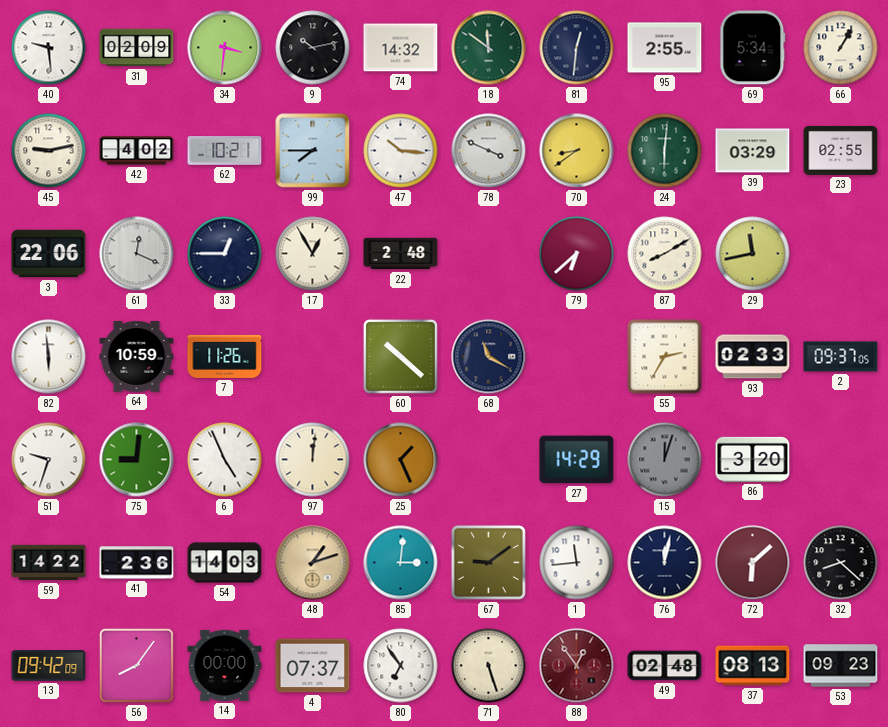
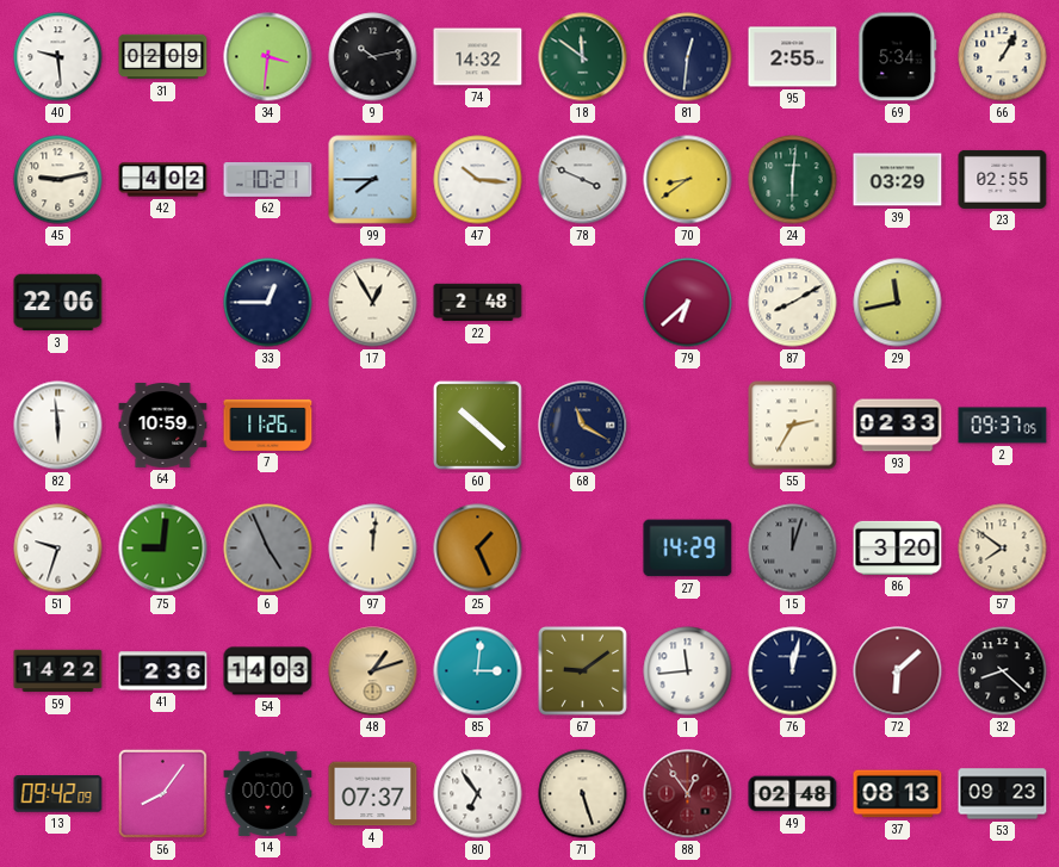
61: 12:19 -> none (137, 254)
6 dial: white -> grey (268, 549)
57: none -> 7:51 (1003, 549)
